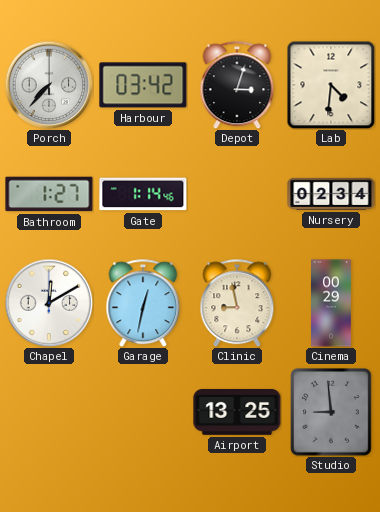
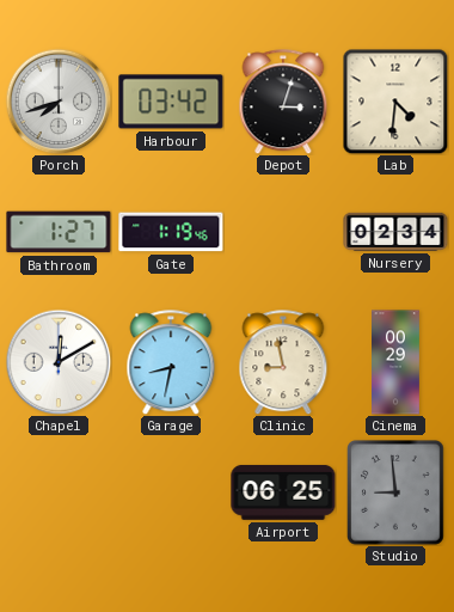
Porch: 7:37 -> 7:42 (59, 102)
Gate: 1:14 -> 1:19 (171, 232)
Garage: 12:32 -> 8:32 (171, 362)
Airport: 13:25 -> 06:25 (283, 492)
